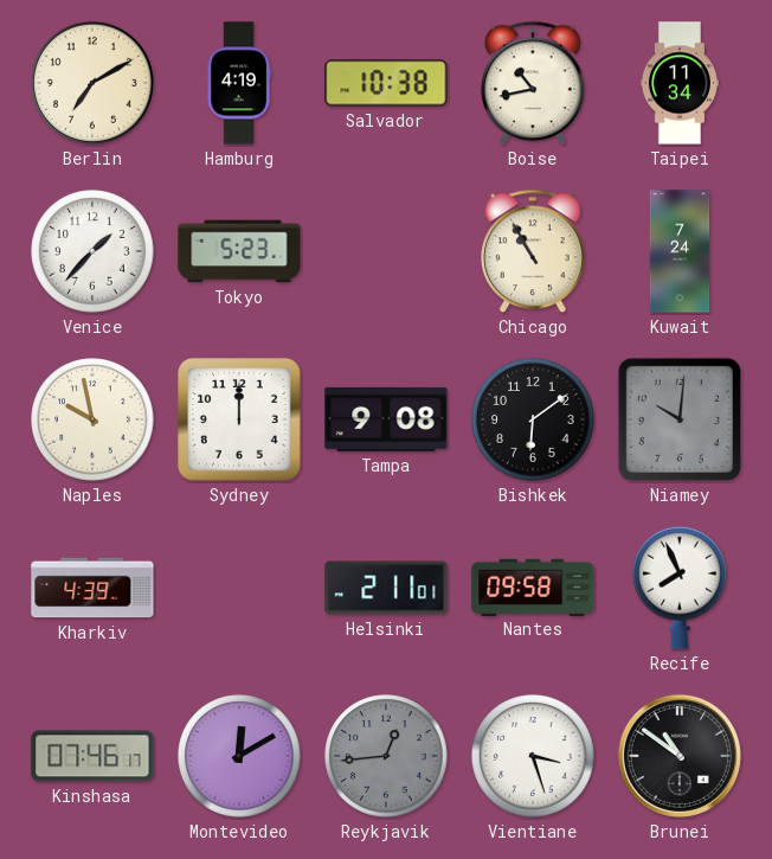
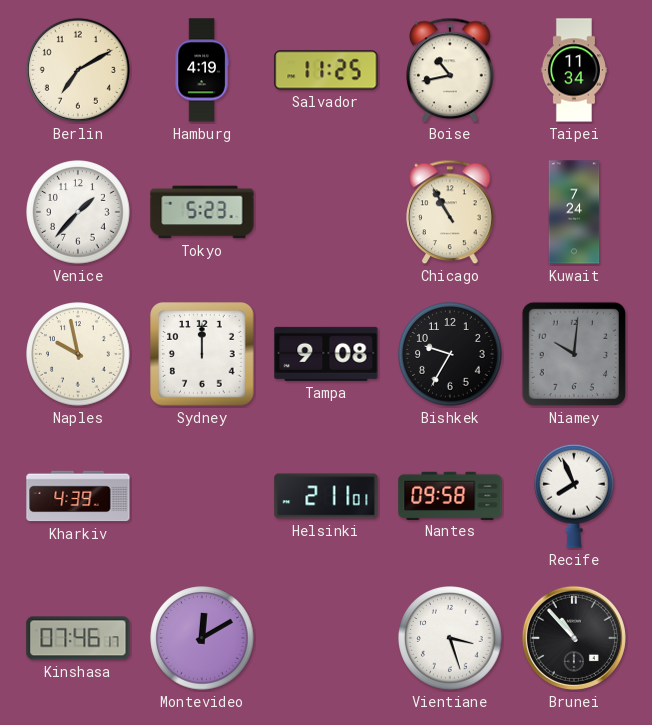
Salvador: 10:38 -> 11:25 (326, 70)
Bishkek: 6:09 -> 9:35 (450, 354)
Reykjavik: 12:44 -> none (386, 756)
Brunei: 10:51 -> 10:53 (574, 638)
